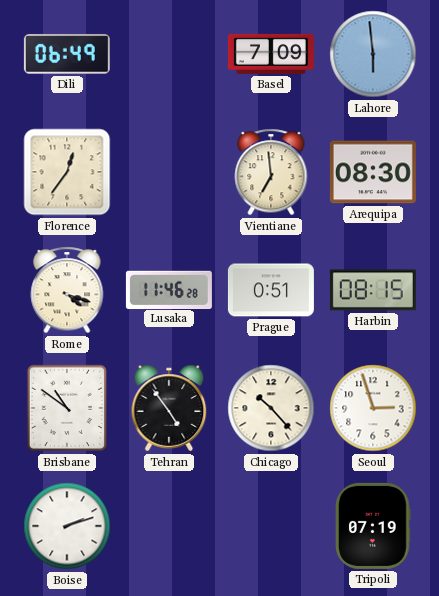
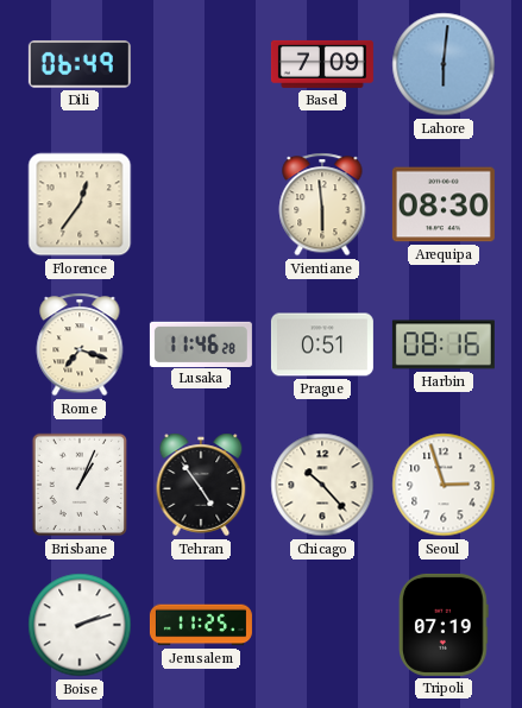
Lahore: 5:59 -> 6:01 (444, 64)
Vientiane: 6:59 -> 5:59 (322, 204)
Rome: 4:18 -> 7:18 (80, 344)
Harbin: 08:15 -> 08:16 (444, 344)
Brisbane: 10:51 -> 1:04 (78, 485)
Jerusalem: none -> 11:25 (201, 625)
